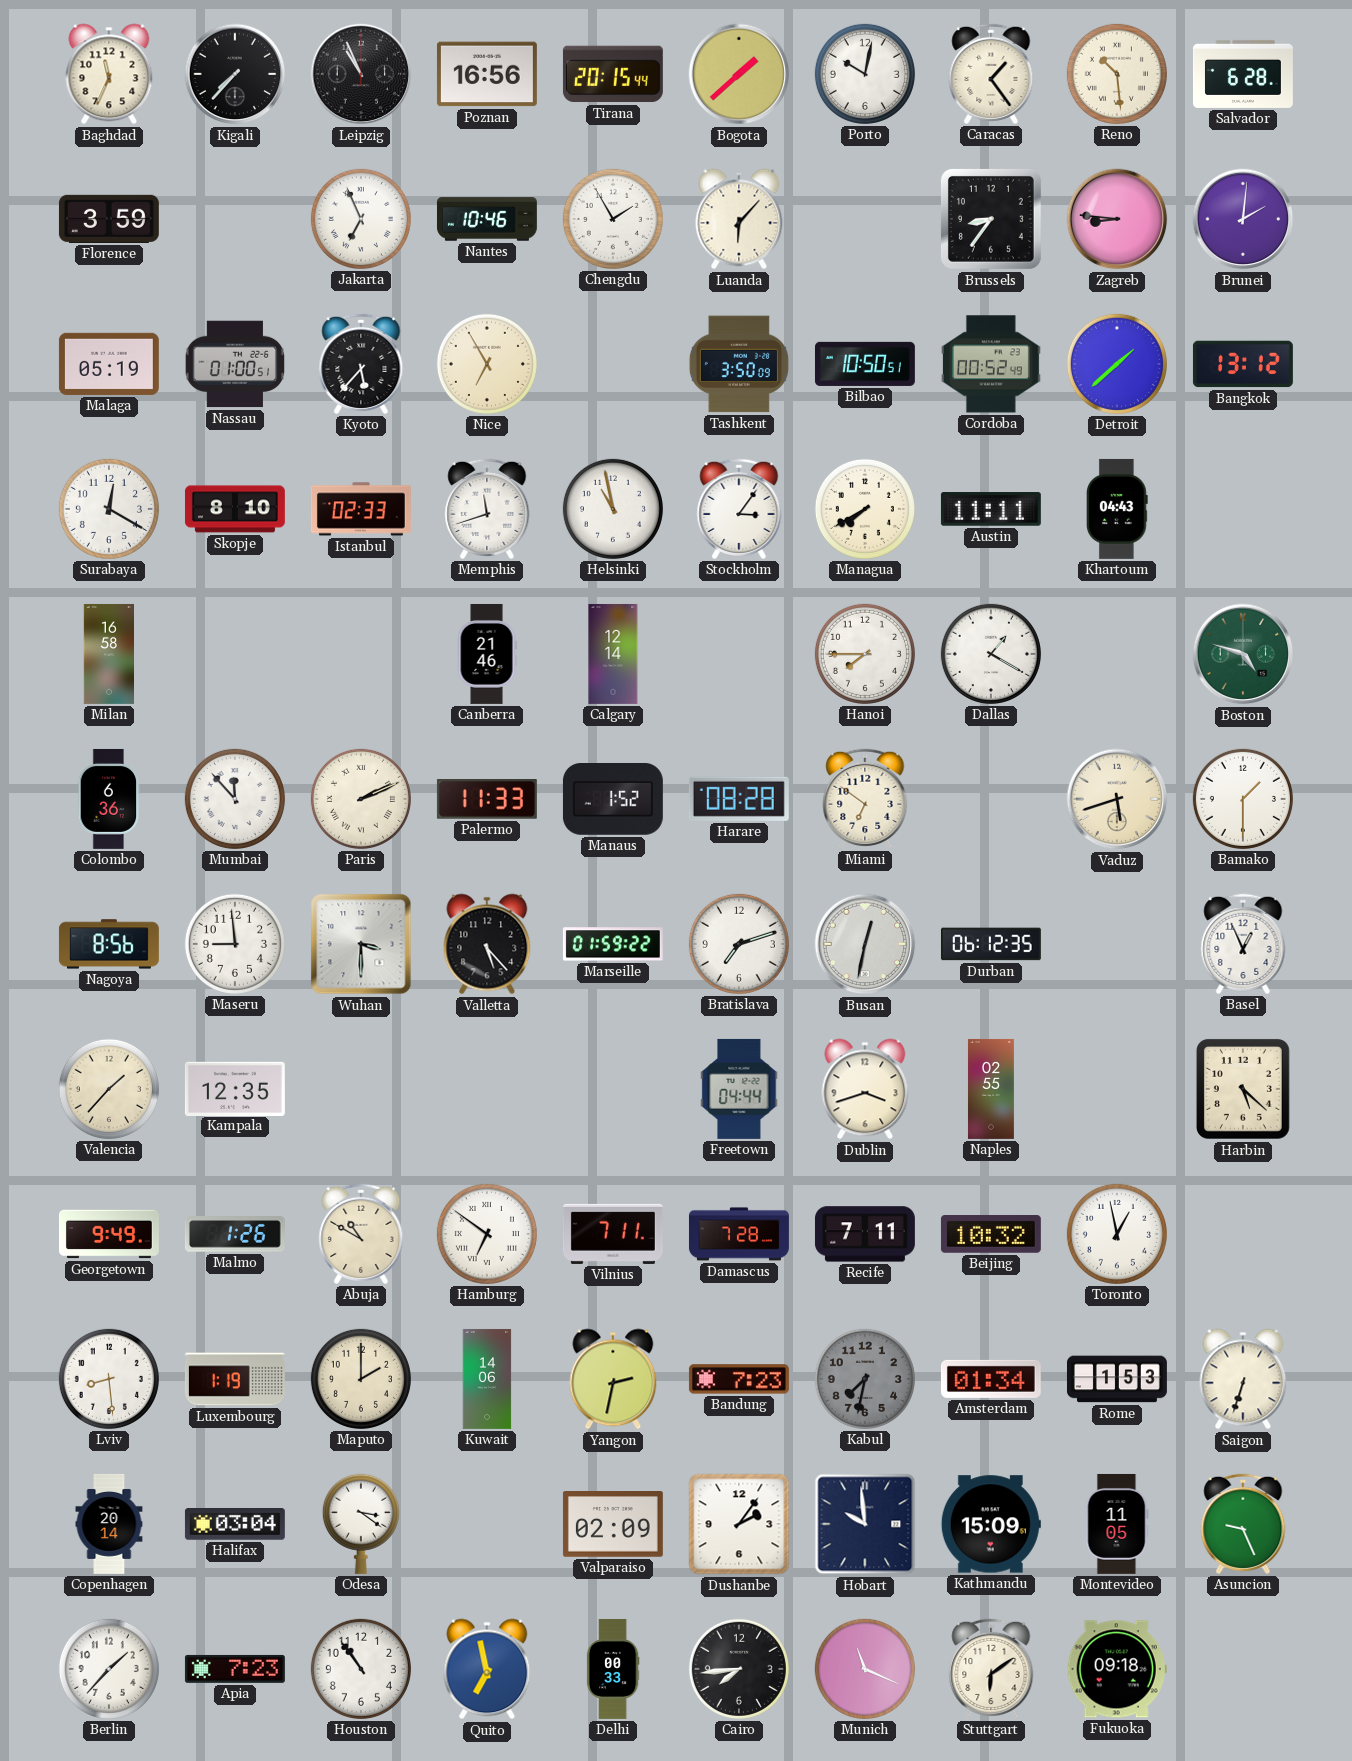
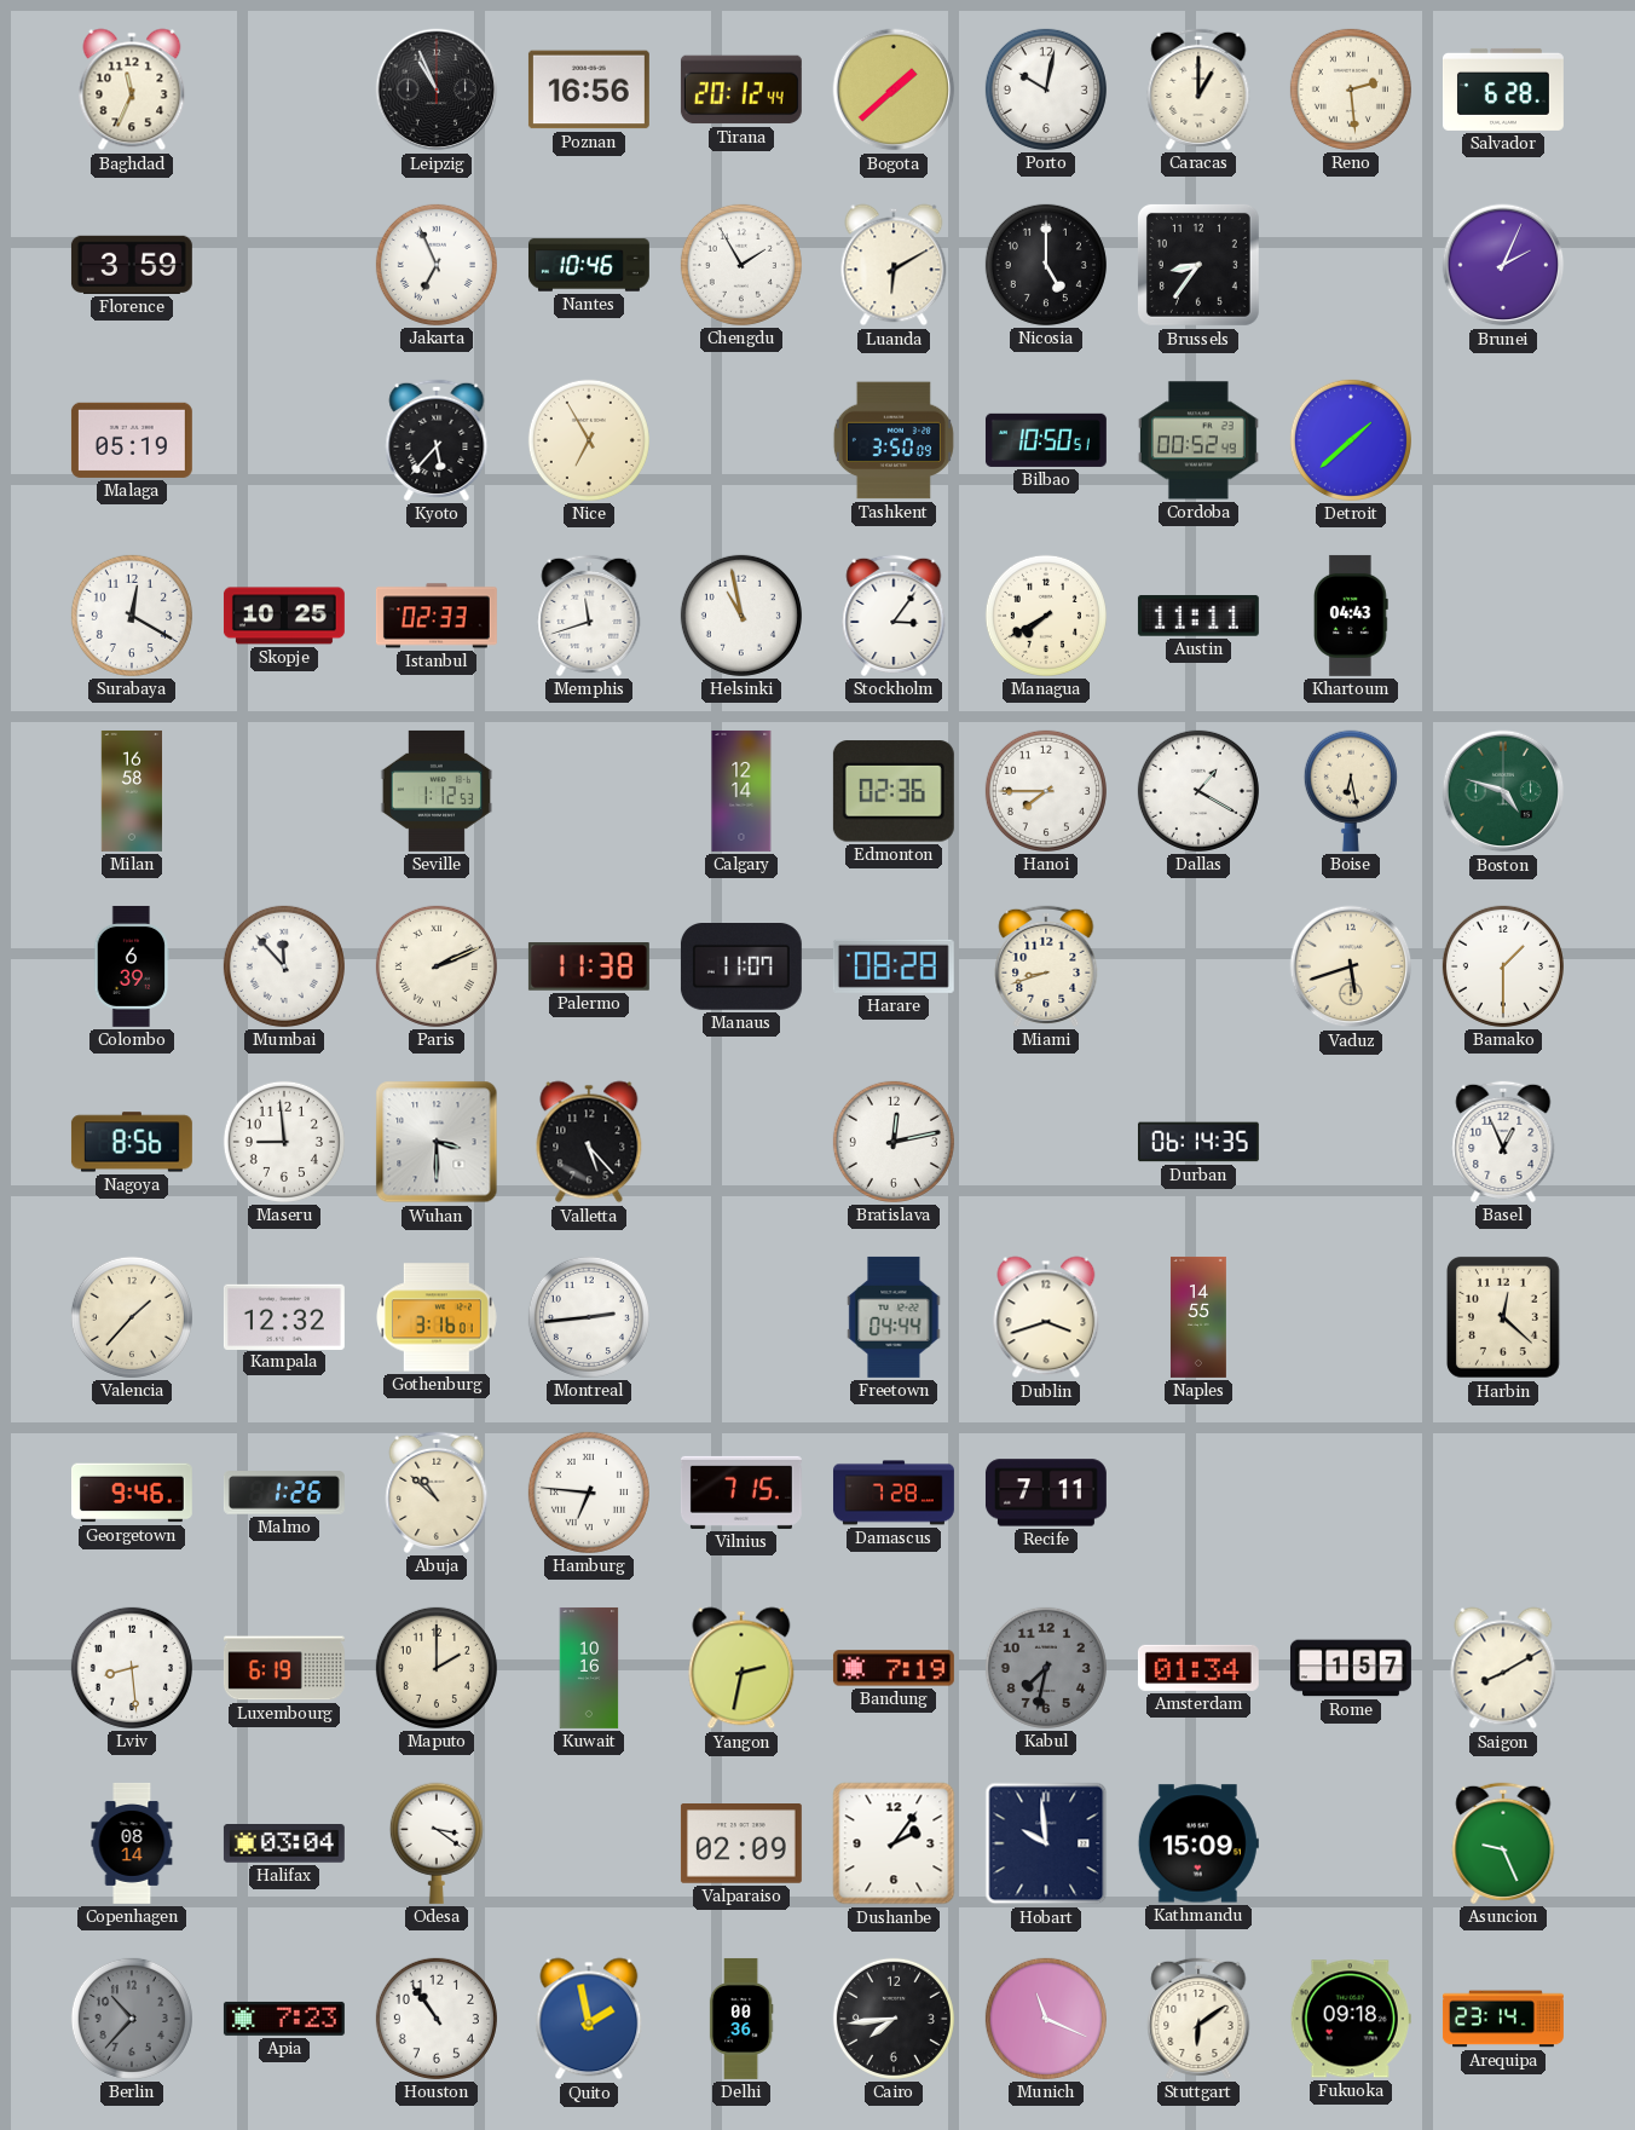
Kigali: 7:37 -> none (235, 74)
Tirana: 20:15 -> 20:12 (741, 90)
Caracas: 1:24 -> 1:00 (1198, 90)
Reno: 10:29 -> 2:29 (1351, 90)
Luanda: 6:07 -> 6:10 (894, 265)
Nicosia: none -> 5:00 (1046, 265)
Zagreb: 8:46 -> none (1117, 219)
Brunei: 2:01 -> 2:04 (1503, 265)
Nassau: 01:00 -> none (235, 364)
Bangkok: 13:12 -> none (1243, 364)
Skopje: 8:10 -> 10:25 (284, 616)
Seville: none -> 1:12 (435, 791)
Canberra: 21:46 -> none (487, 654)
Edmonton: none -> 02:36 (894, 791)
Boise: none -> 6:28 (1351, 791)
Colombo: 6:36 -> 6:39 (132, 966)
Palermo: 11:33 -> 11:38 (589, 968)
Manaus: 1:52 -> 11:07 (741, 968)
Miami: 6:51 -> 8:42 (1046, 966)
Marseille: 01:59 -> none (613, 944)
Bratislava: 7:12 -> 12:13 (894, 1142)
Busan: 12:32 -> none (865, 944)
Durban: 06:12 -> 06:14 (1198, 1142)
Kampala: 12:35 -> 12:32 (284, 1316)
Gothenburg: none -> 3:16 (438, 1317)
Montreal: none -> 2:44 (589, 1317)
Naples: 02:55 -> 14:55 (1198, 1317)
Harbin: 5:22 -> 12:22 (1503, 1317)
Georgetown: 9:49 -> 9:46 (132, 1493)
Abuja: 10:50 -> 10:52 (437, 1493)
Hamburg: 6:51 -> 6:46 (589, 1493)
Vilnius: 7:11 -> 7:15 (741, 1493)
Beijing: 10:32 -> none (991, 1235)
Toronto: 12:58 -> none (1117, 1234)
Luxembourg: 1:19 -> 6:19 (284, 1668)
Kuwait: 14:06 -> 10:16 (589, 1668)
Bandung: 7:23 -> 7:19 (894, 1668)
Rome: 1:53 -> 1:57 (1351, 1668)
Saigon: 6:33 -> 8:10 (1503, 1668)
Copenhagen: 20:14 -> 08:14 (132, 1843)
Montevideo: 11:05 -> none (1117, 1524)
Berlin: 1:37 -> 10:37 (132, 2019)
Berlin dial: white -> grey (132, 2019)
Quito: 6:58 -> 1:58 (589, 2019)
Delhi: 00:33 -> 00:36 (741, 2019)
Arequipa: none -> 23:14 (1503, 2019)
